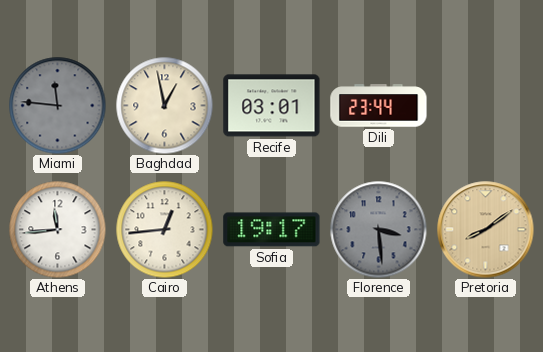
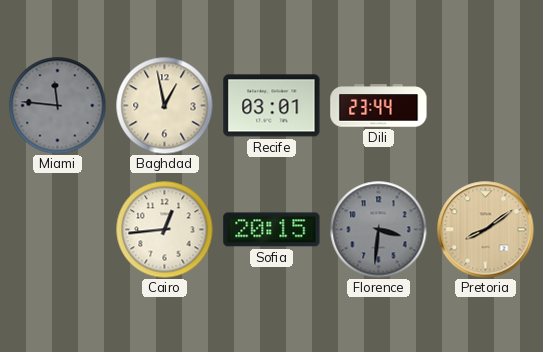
Athens: 11:44 -> none (57, 229)
Sofia: 19:17 -> 20:15 (272, 230)
Florence: 3:29 -> 3:31 (378, 229)
